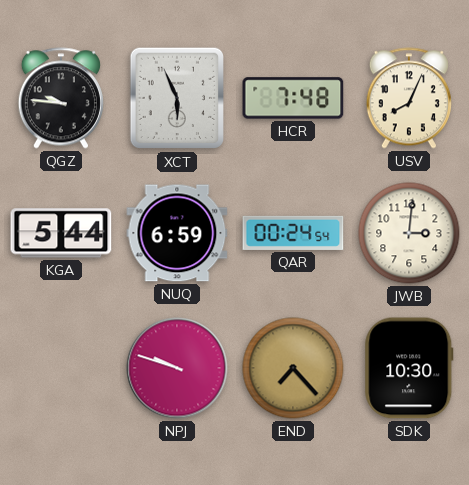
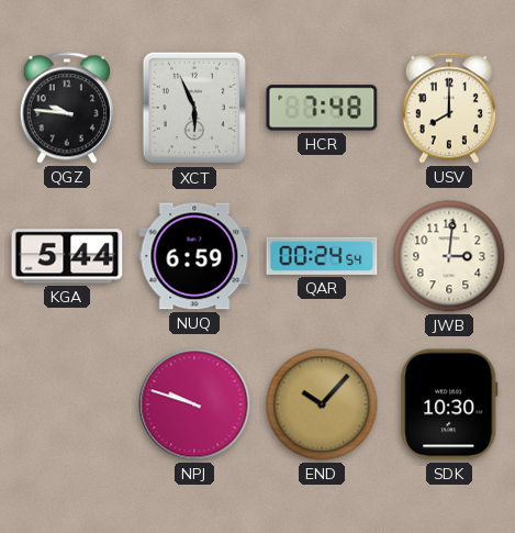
USV: 8:04 -> 8:00 (449, 108)
END: 7:23 -> 10:07 (322, 404)
